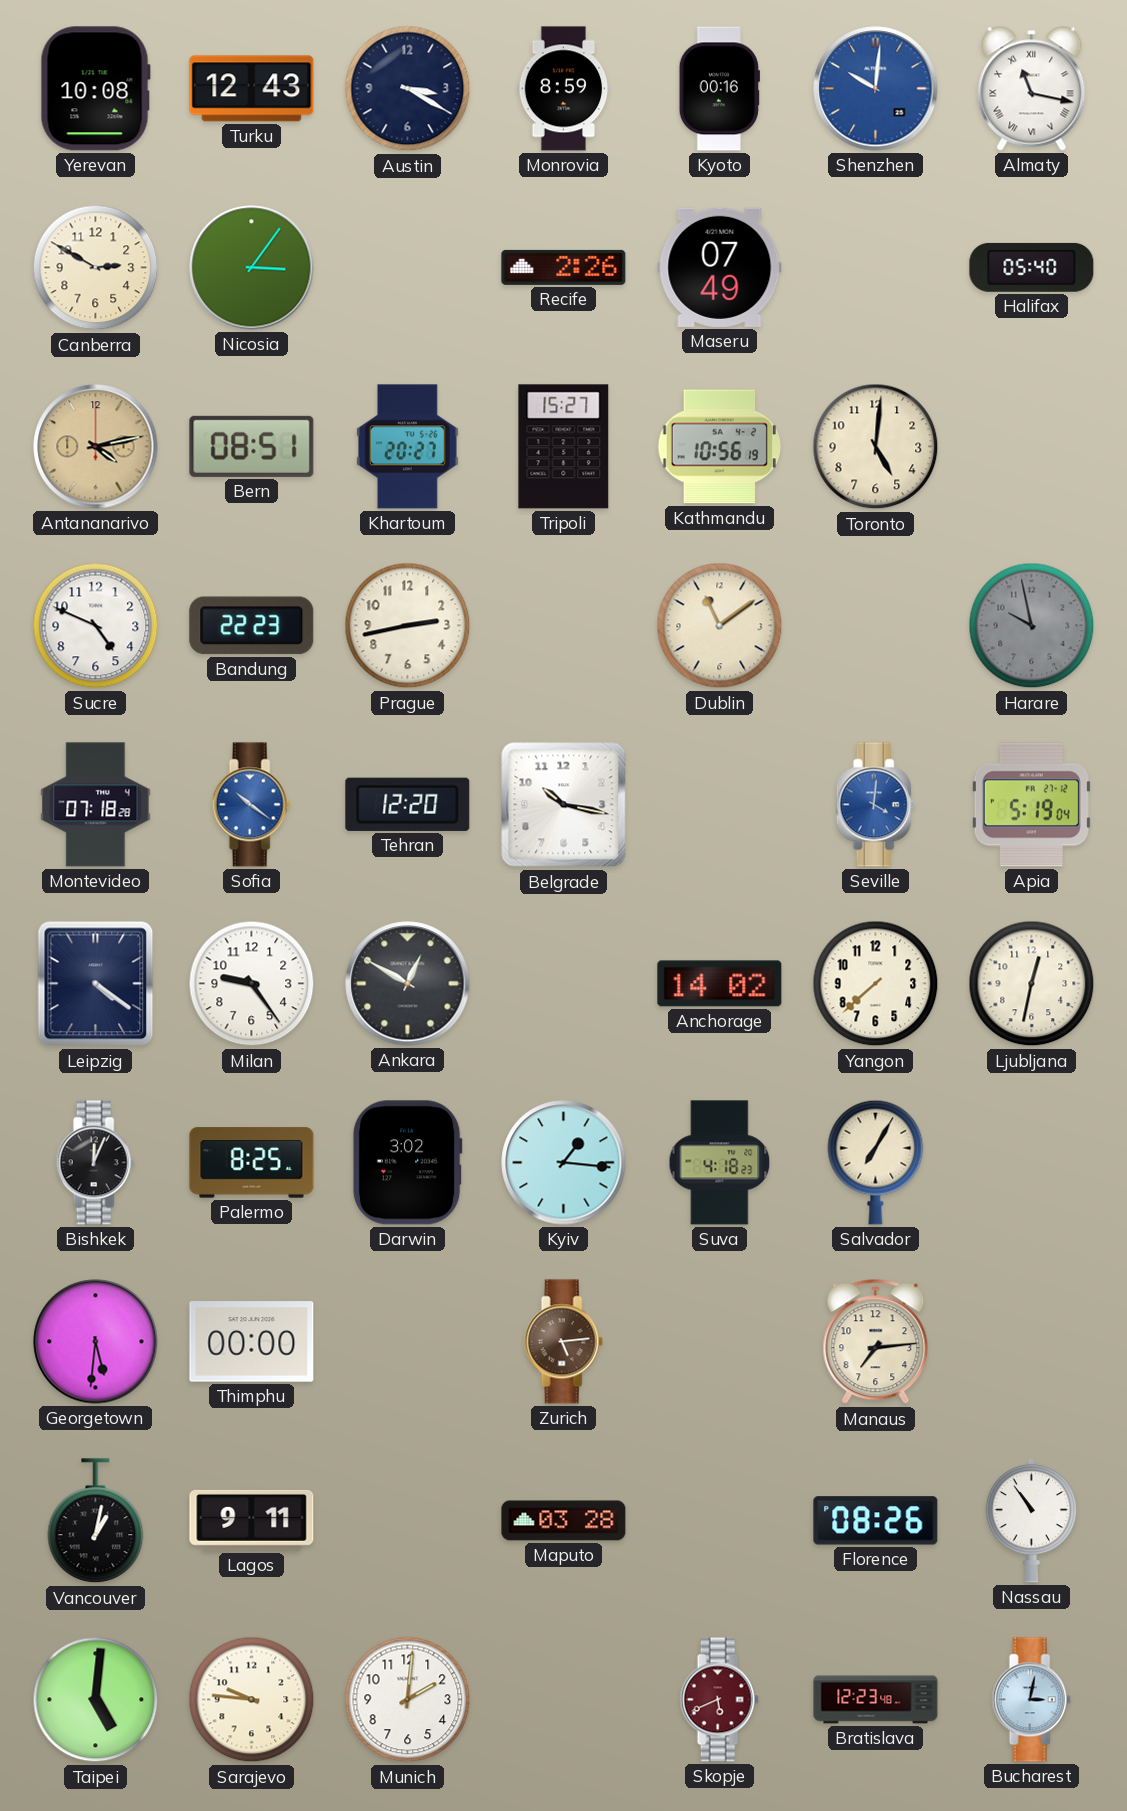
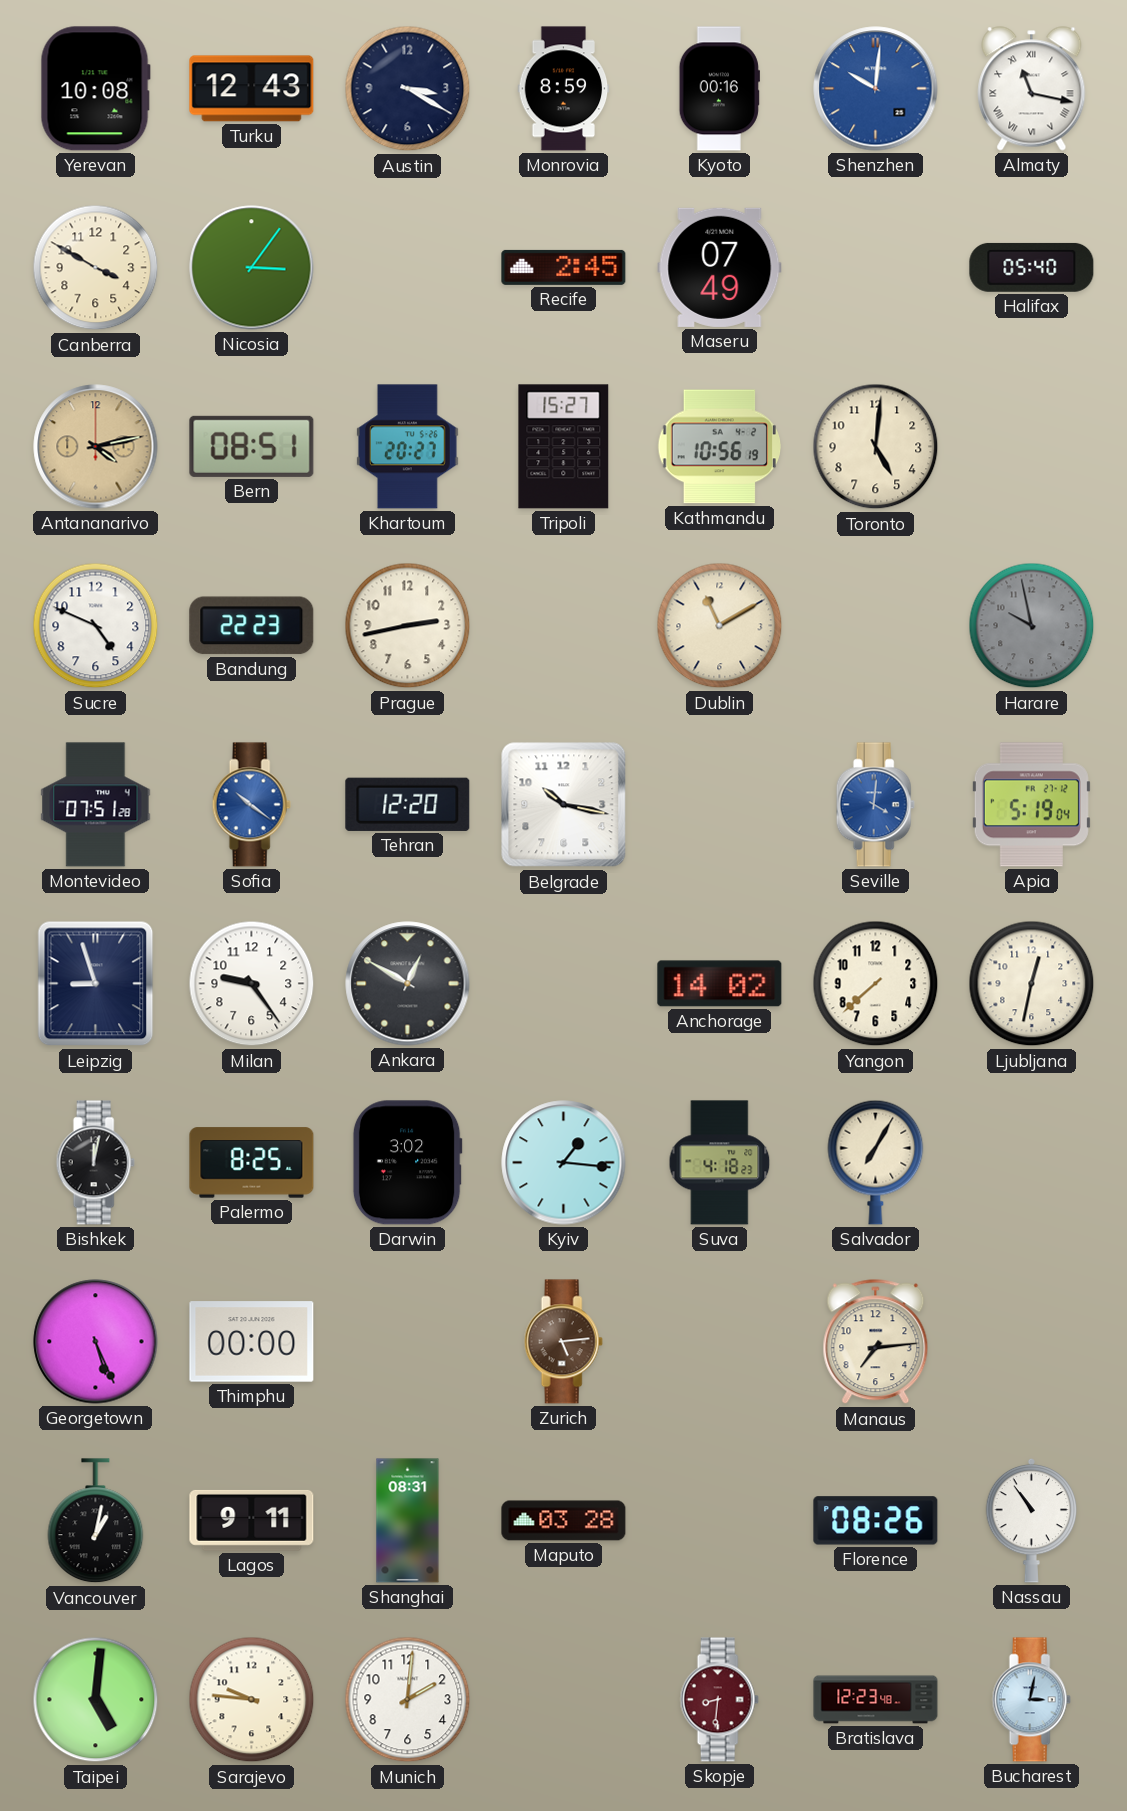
Canberra: 2:50 -> 3:50 (96, 268)
Recife: 2:26 -> 2:45 (564, 267)
Dublin: 11:09 -> 11:10 (720, 626)
Montevideo: 07:18 -> 07:51 (96, 805)
Leipzig: 4:21 -> 8:57 (96, 984)
Bishkek: 12:04 -> 12:02 (95, 1163)
Georgetown: 5:31 -> 5:26 (96, 1342)
Shanghai: none -> 08:31 (408, 1521)
Skopje: 5:41 -> 8:31 (719, 1700)
